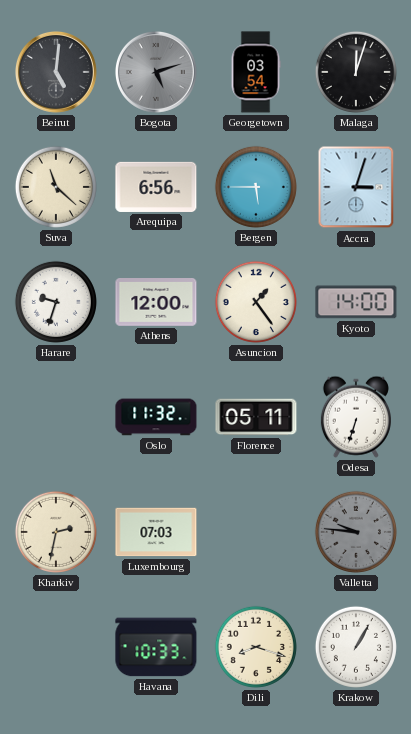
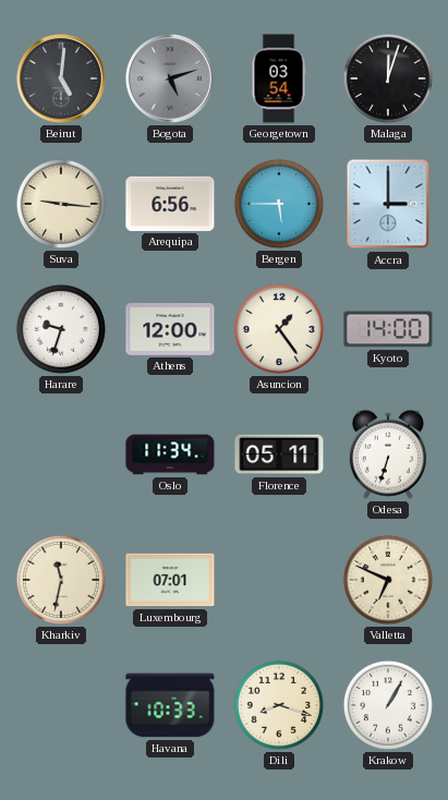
Suva: 11:22 -> 9:16 (61, 204)
Accra: 3:03 -> 3:00 (388, 204)
Oslo: 11:32 -> 11:34 (170, 454)
Kharkiv: 2:32 -> 11:32 (61, 580)
Luxembourg: 07:03 -> 07:01 (170, 580)
Valletta: 9:46 -> 6:49 (388, 580)
Valletta dial: grey -> cream (388, 580)
